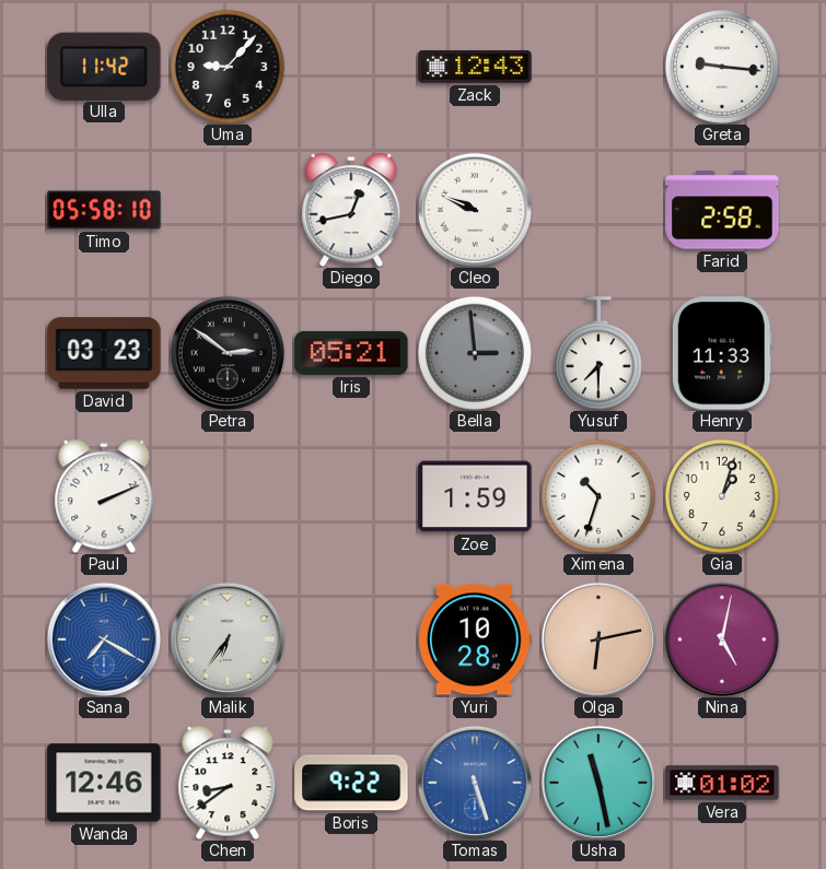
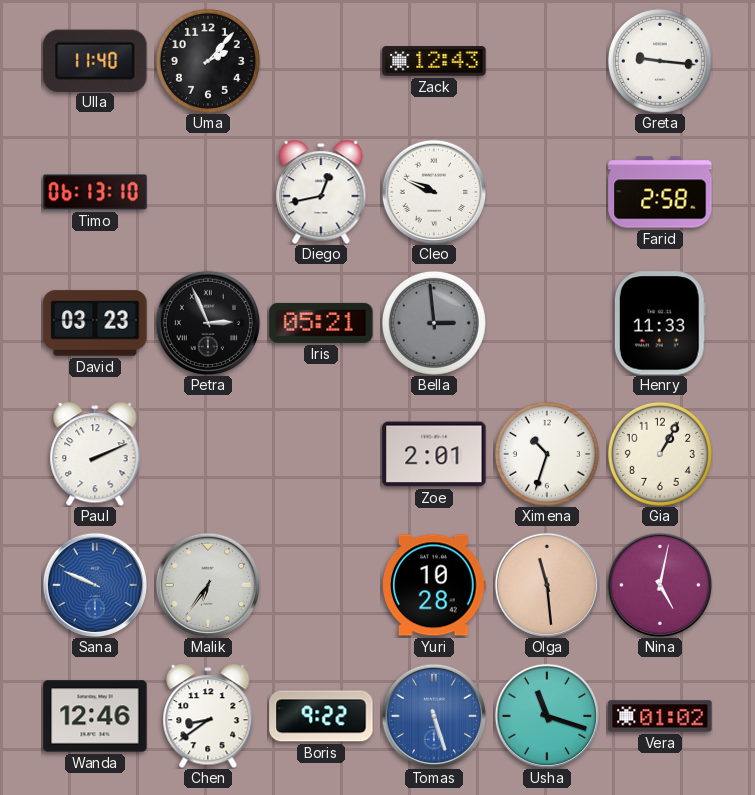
Ulla: 11:42 -> 11:40 (95, 60)
Uma: 9:07 -> 2:07 (208, 61)
Timo: 05:58 -> 06:13 (95, 192)
Petra: 2:51 -> 2:56 (207, 322)
Yusuf: 7:30 -> none (598, 353)
Zoe: 1:59 -> 2:01 (434, 454)
Gia: 1:03 -> 1:05 (660, 454)
Sana: 7:20 -> 9:49 (94, 584)
Olga: 6:13 -> 11:29 (546, 584)
Usha: 11:28 -> 11:18 (546, 715)
